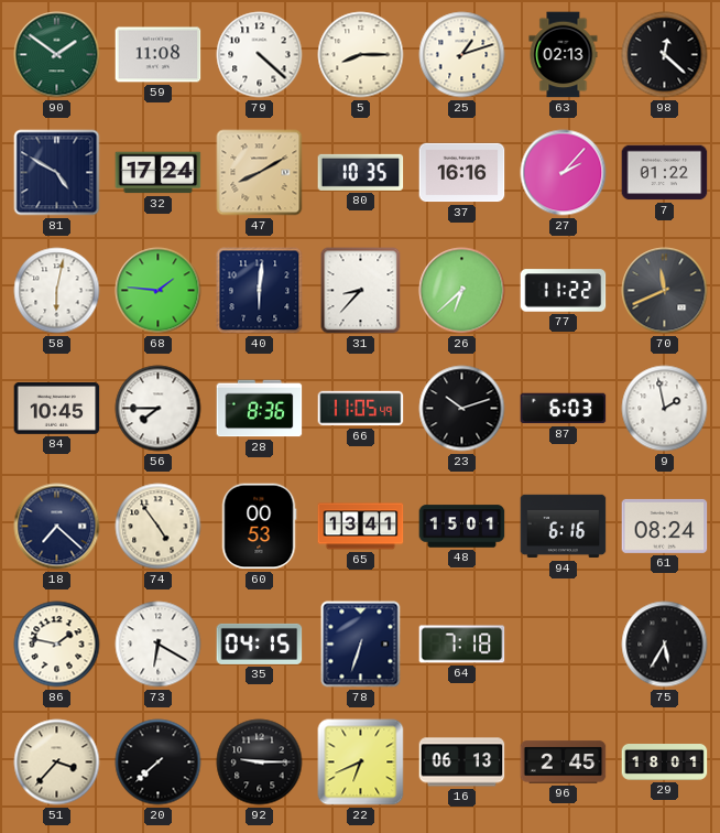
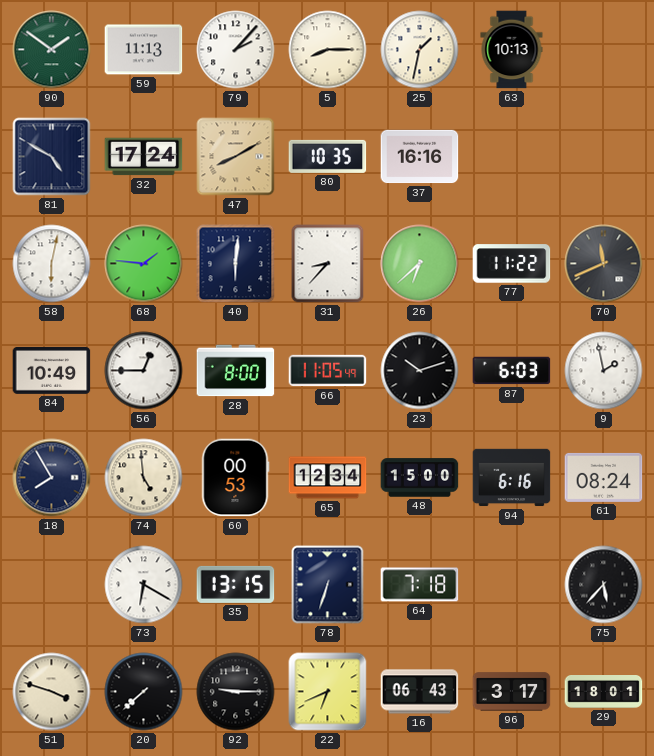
59: 11:08 -> 11:13 (144, 50)
79: 4:22 -> 2:07 (236, 50)
25: 1:12 -> 1:32 (420, 50)
63: 02:13 -> 10:13 (512, 50)
98: 12:22 -> none (665, 55)
27: 2:07 -> none (564, 173)
7: 01:22 -> none (665, 173)
84: 10:45 -> 10:49 (52, 370)
56: 7:45 -> 12:45 (144, 371)
28: 8:36 -> 8:00 (236, 371)
18: 7:22 -> 7:55 (52, 478)
74: 4:54 -> 4:59 (144, 478)
65: 13:41 -> 12:34 (328, 478)
48: 15:01 -> 15:00 (420, 478)
86: 1:47 -> none (57, 645)
35: 04:15 -> 13:15 (236, 584)
75: 5:35 -> 5:37 (604, 585)
51: 3:37 -> 3:48 (52, 692)
16: 06:13 -> 06:43 (420, 692)
96: 2:45 -> 3:17 (512, 692)
